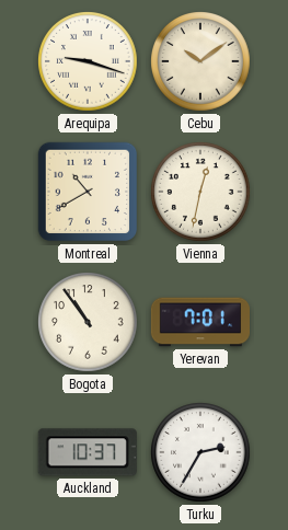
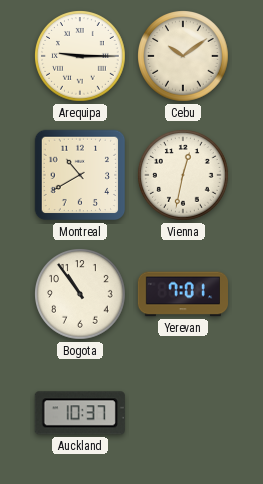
Arequipa: 9:18 -> 9:15 (80, 56)
Turku: 2:35 -> none (200, 452)
